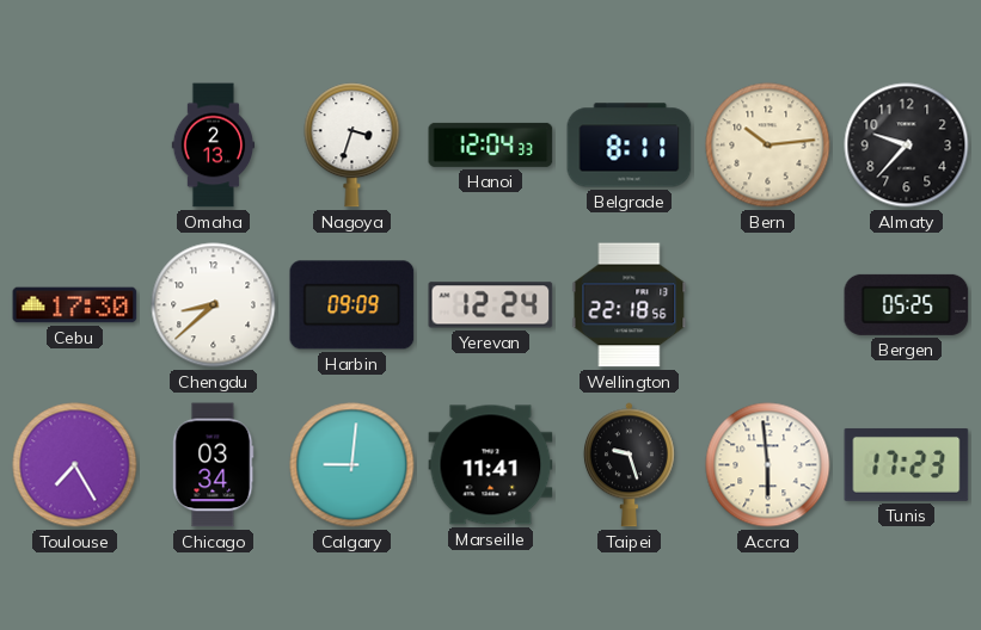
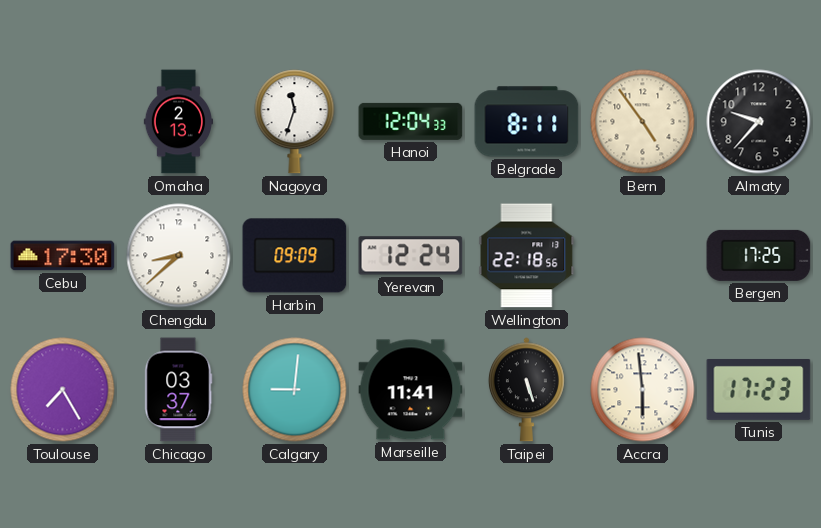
Nagoya: 3:33 -> 11:33 (295, 122)
Bern: 10:14 -> 4:54 (643, 122)
Bergen: 05:25 -> 17:25 (759, 255)
Chicago: 03:34 -> 03:37 (179, 390)
Taipei: 9:27 -> 5:27 (526, 390)
